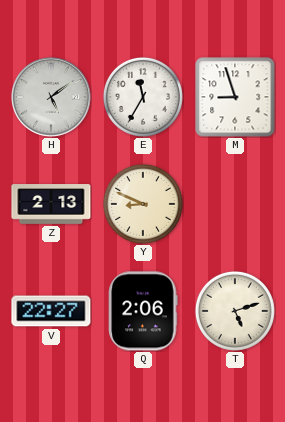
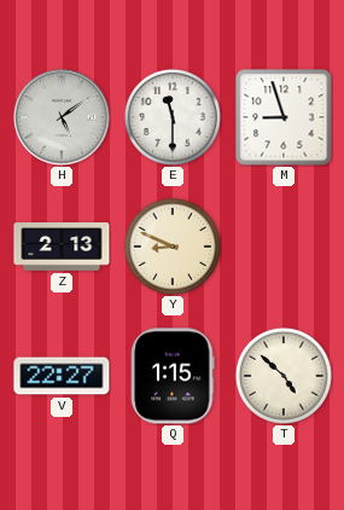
E: 11:35 -> 11:30 (173, 117)
Q: 2:06 -> 1:15 (173, 376)
T: 5:12 -> 4:52 (284, 376)
